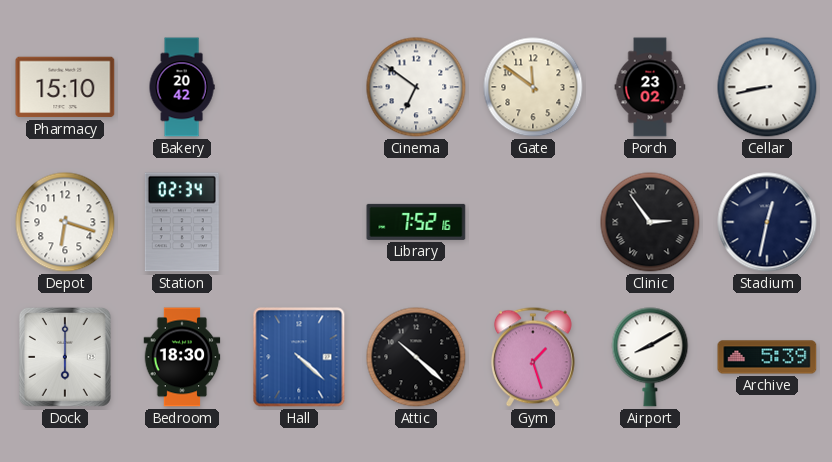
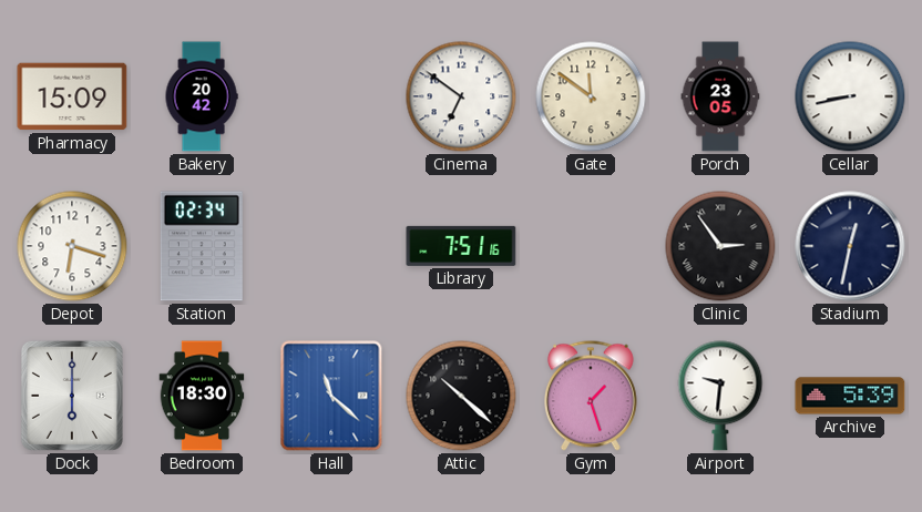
Pharmacy: 15:10 -> 15:09 (72, 96)
Porch: 23:02 -> 23:05 (720, 96)
Library: 7:52 -> 7:51 (461, 246)
Hall: 4:22 -> 11:22 (331, 396)
Airport: 8:10 -> 9:31 (720, 396)
